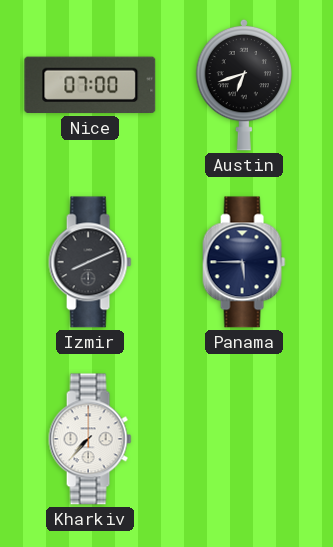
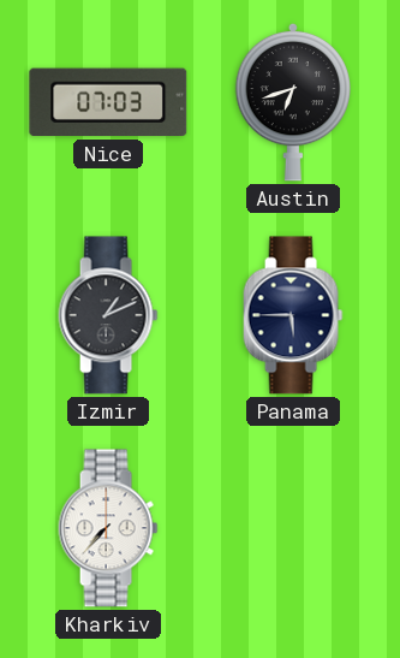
Nice: 07:00 -> 07:03 (108, 102)
Izmir: 8:11 -> 1:11 (108, 315)
